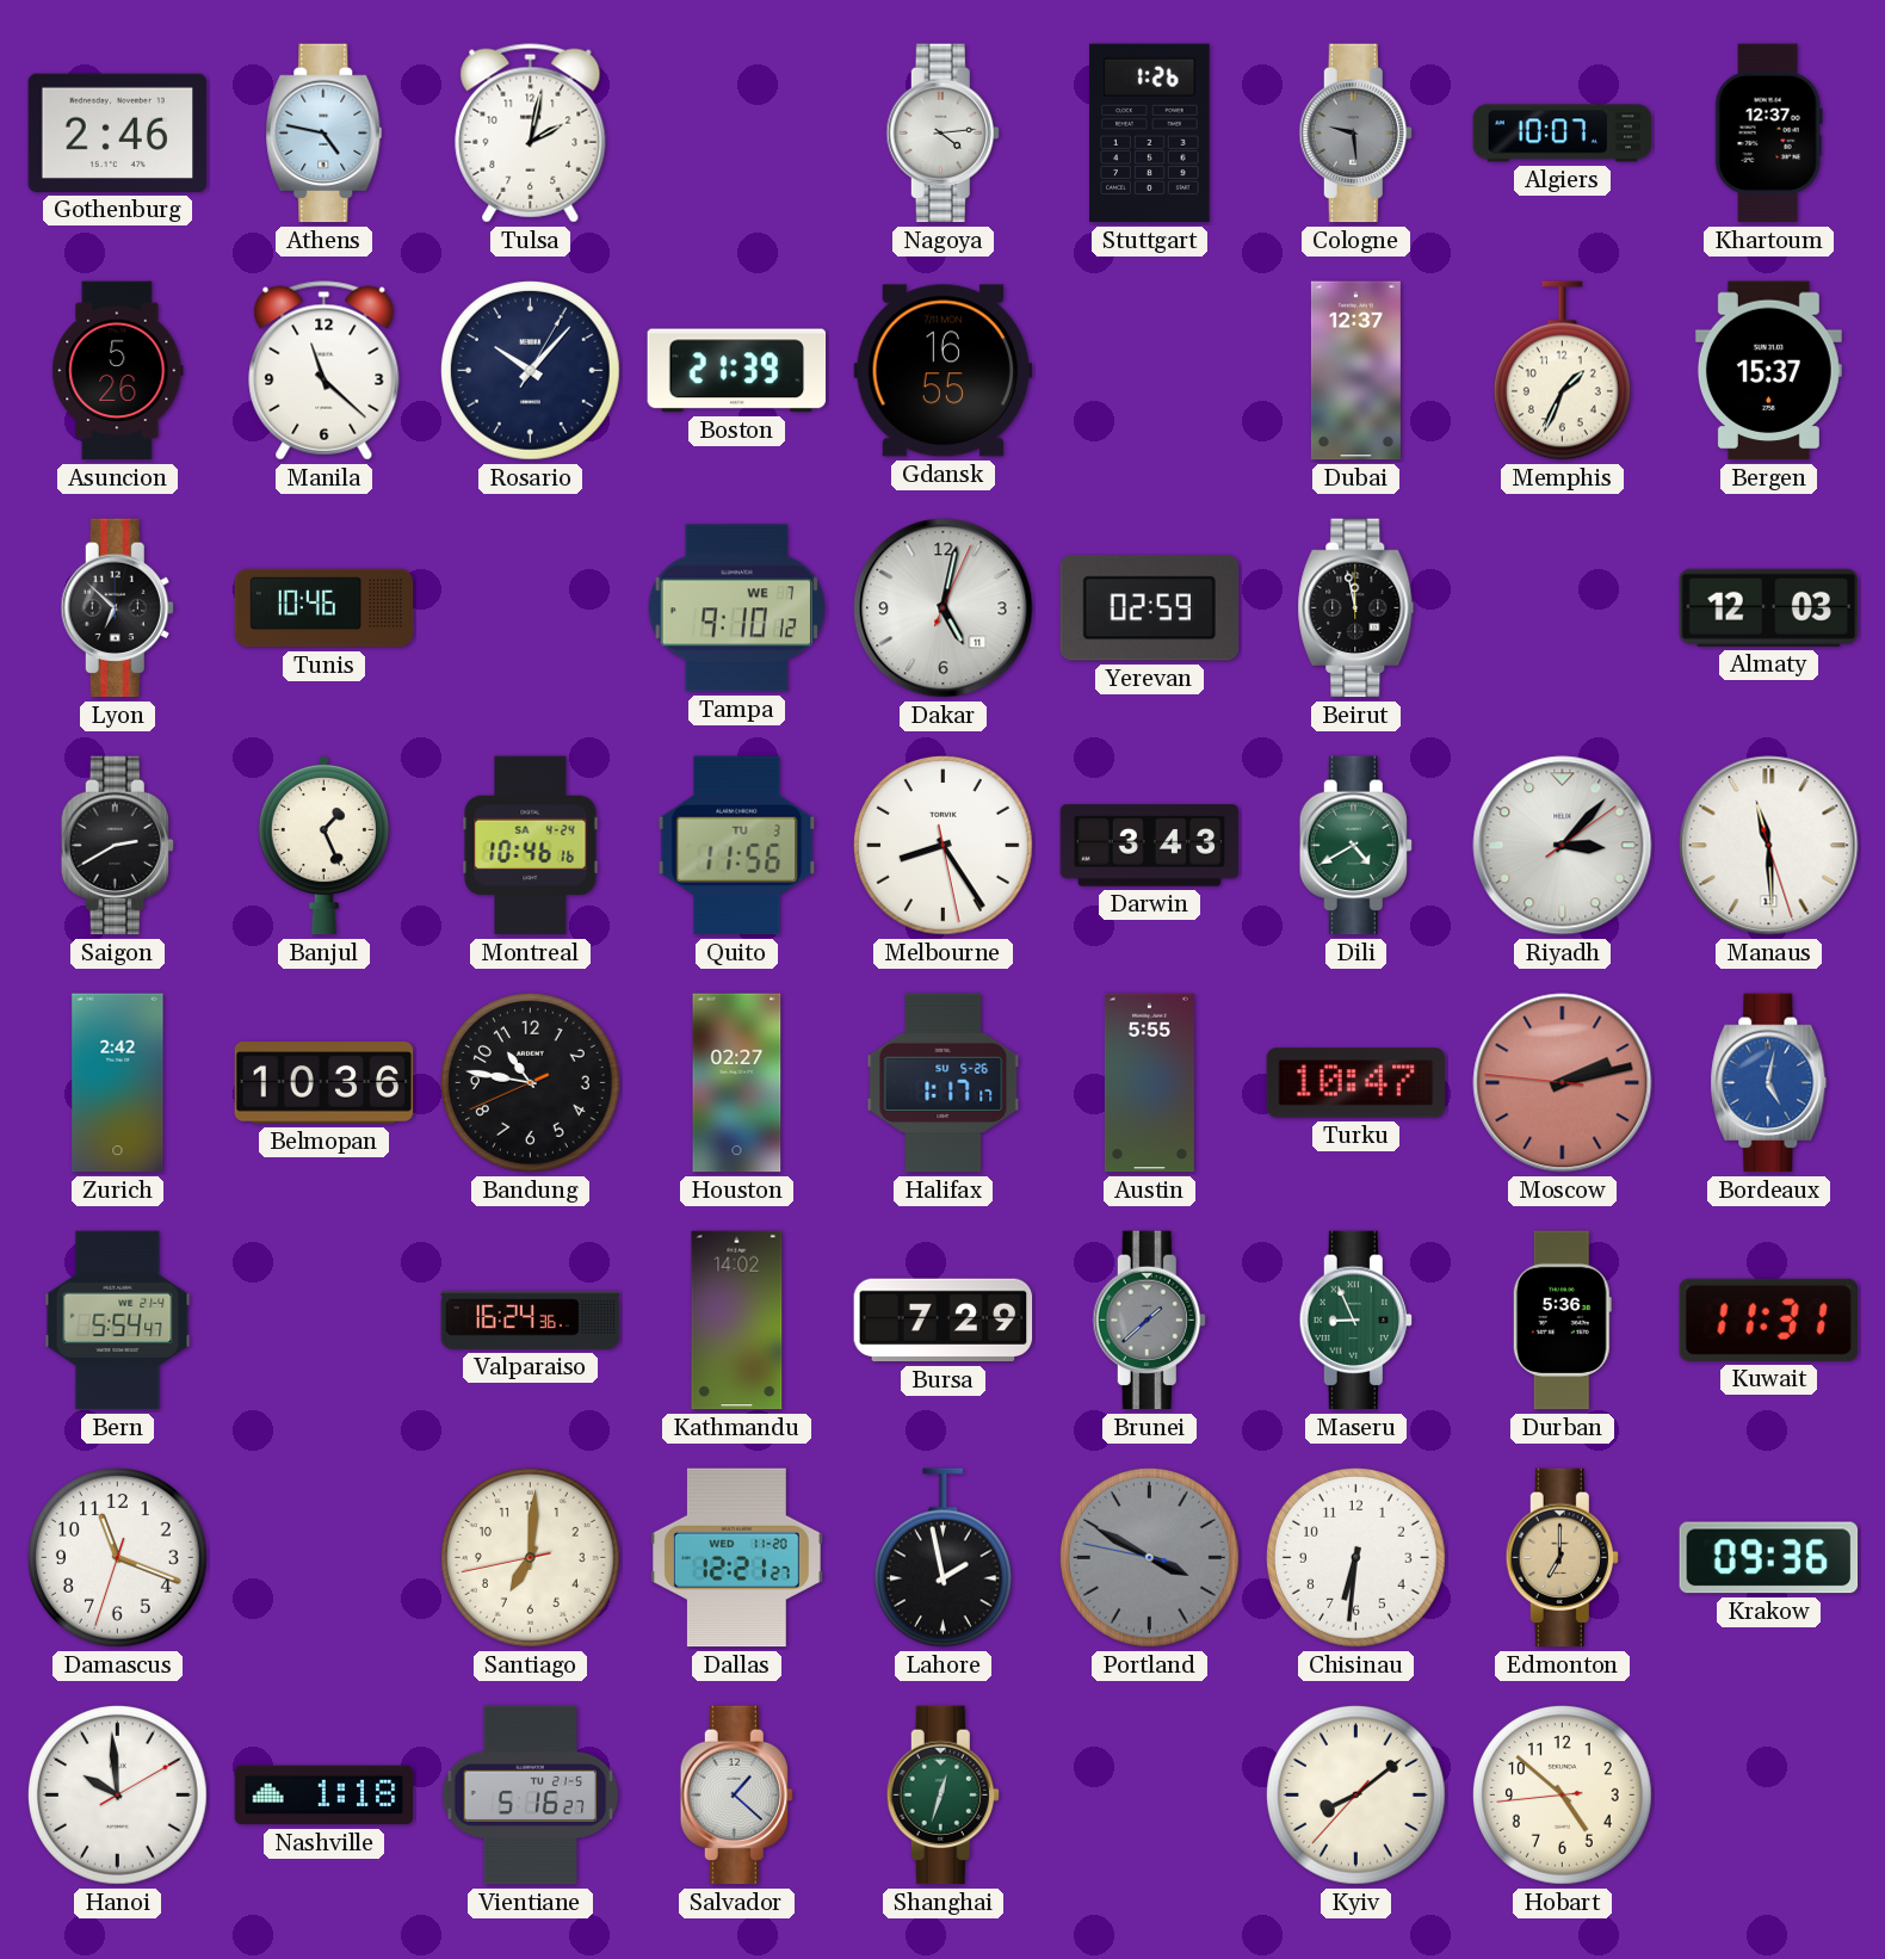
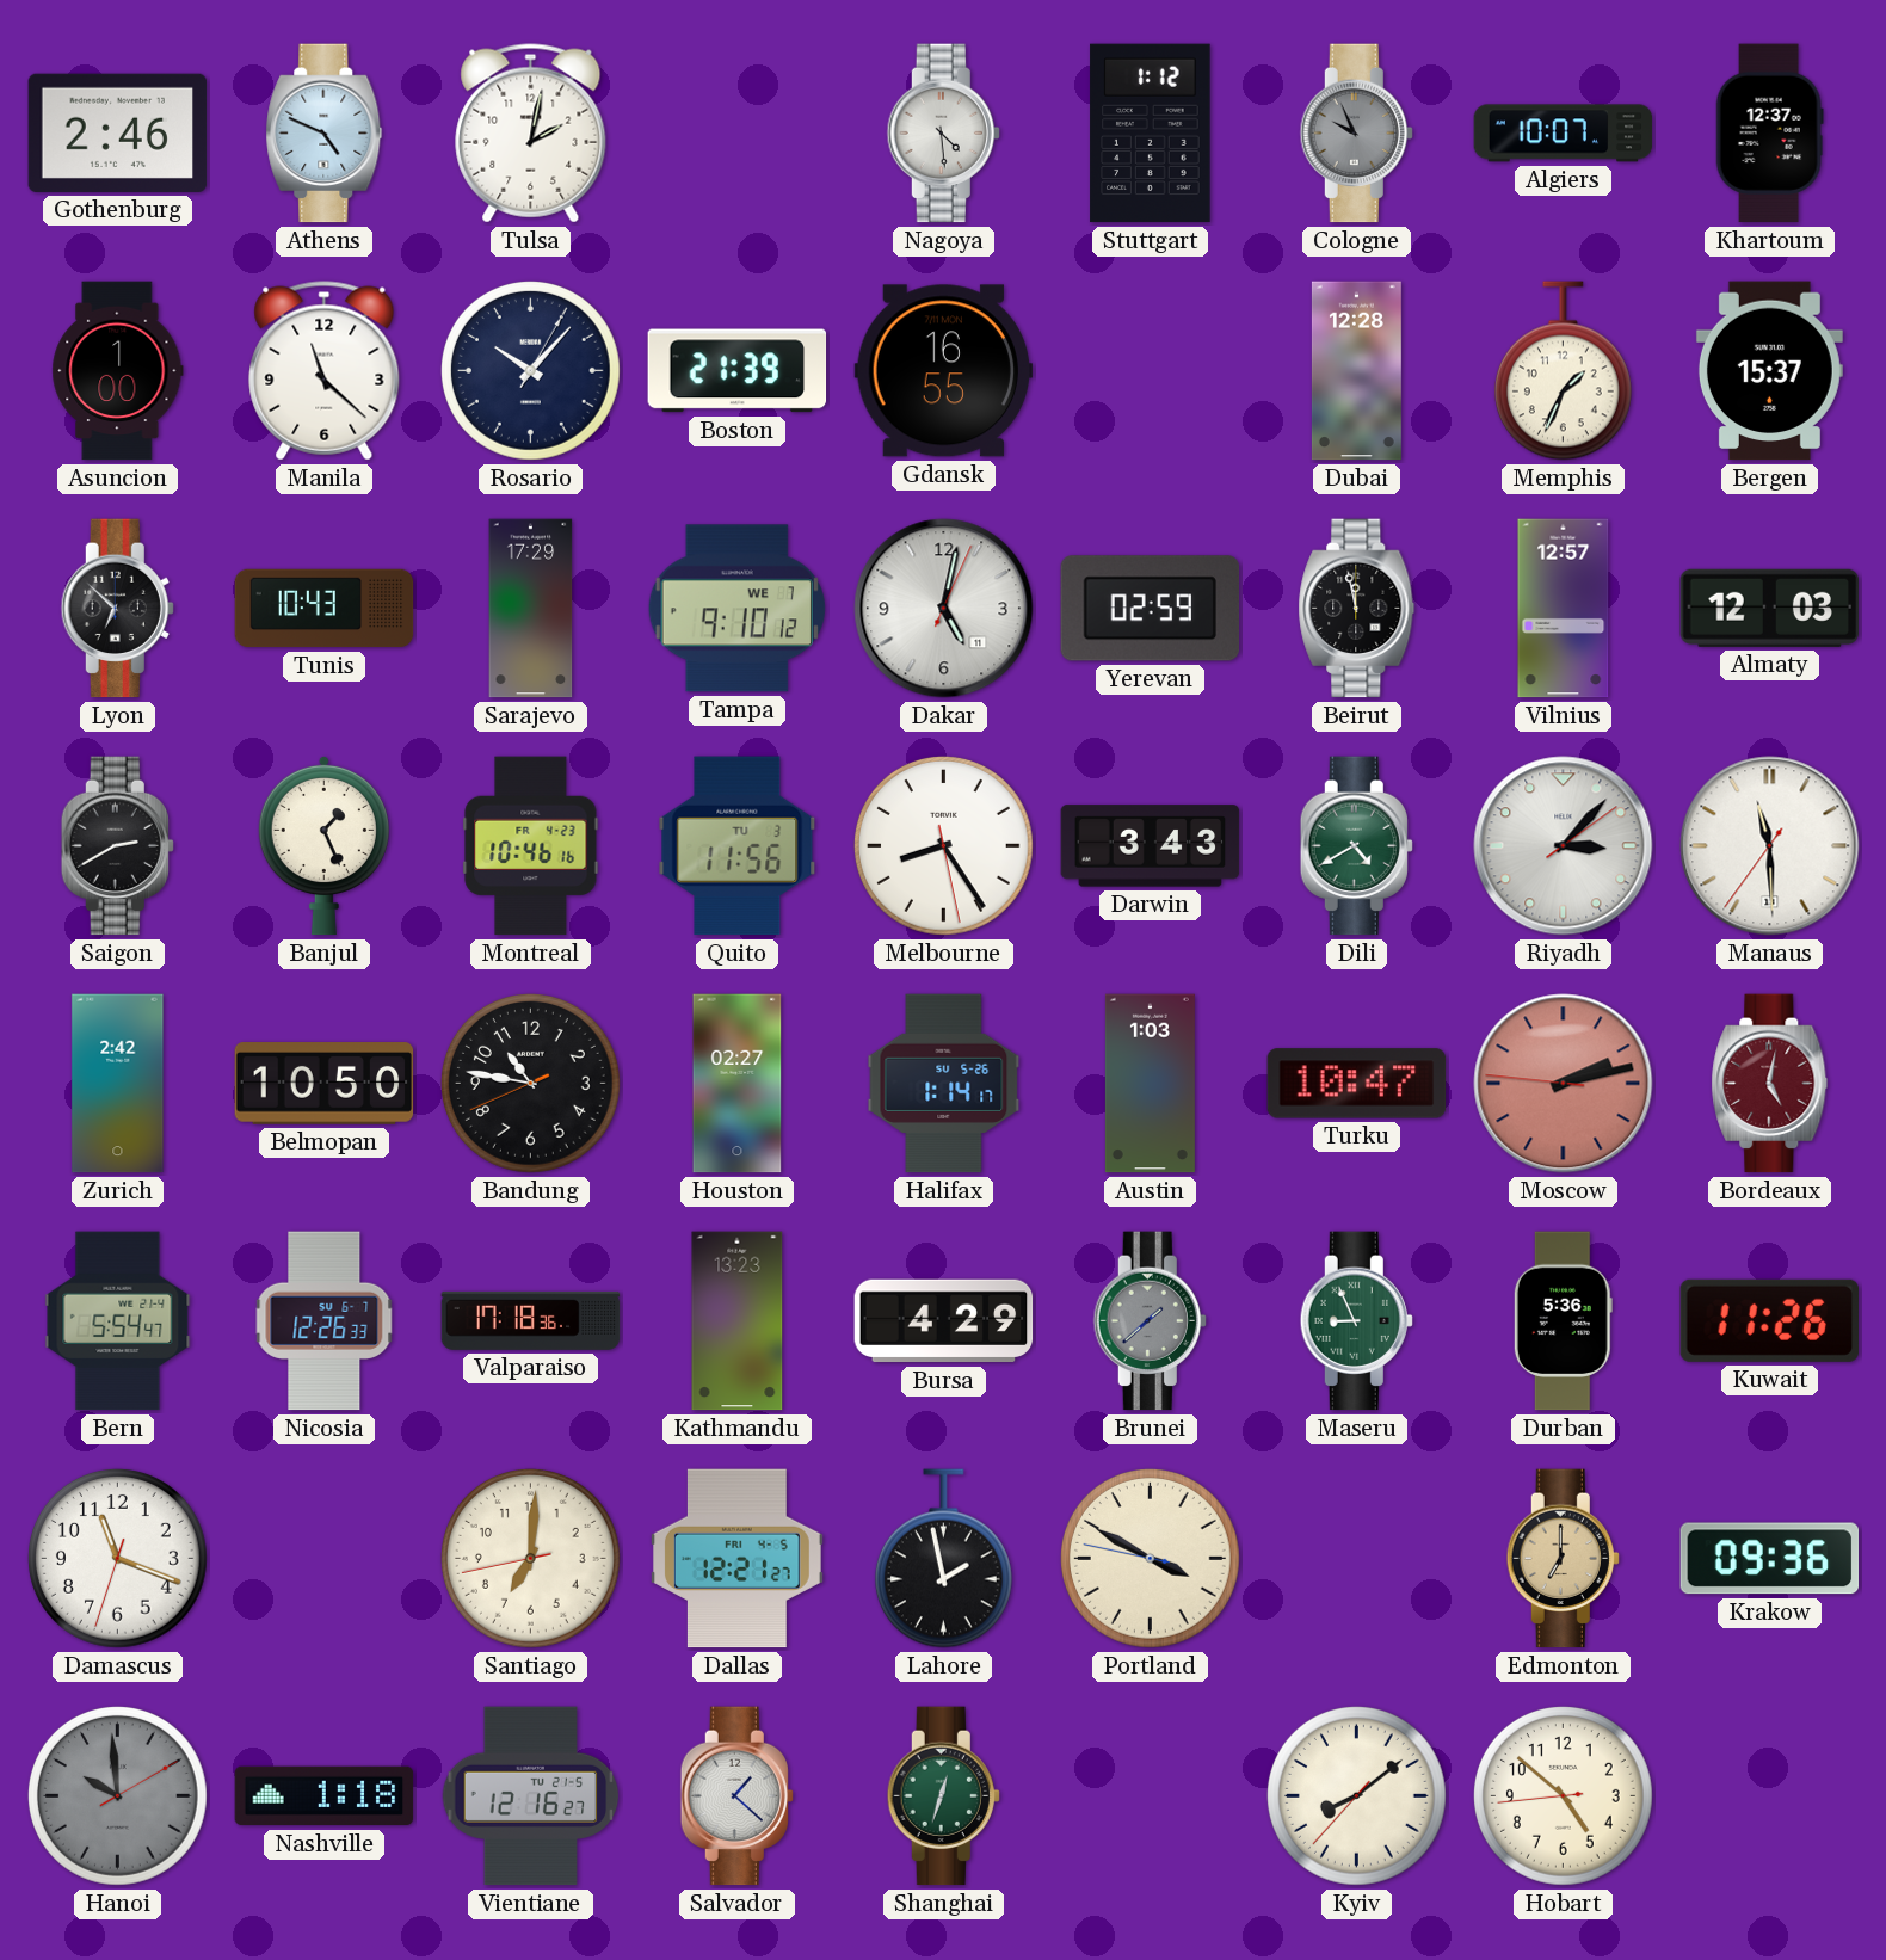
Athens: 4:47 -> 4:49 (325, 134)
Nagoya: 4:14 -> 4:29 (943, 134)
Stuttgart: 1:26 -> 1:12 (1151, 134)
Cologne: 9:29 -> 9:56 (1356, 134)
Asuncion: 5:26 -> 1:00 (118, 371)
Dubai: 12:37 -> 12:28 (1356, 371)
Tunis: 10:46 -> 10:43 (325, 609)
Sarajevo: none -> 17:29 (531, 609)
Vilnius: none -> 12:57 (1564, 609)
Montreal date: SA 4-24 -> FR 4-23 (531, 846)
Manaus: 11:29:27 -> 11:29:36 (1770, 846)
Belmopan: 10:36 -> 10:50 (325, 1084)
Halifax: 1:17 -> 1:14 (944, 1084)
Austin: 5:55 -> 1:03 (1150, 1084)
Bordeaux dial: blue -> burgundy (1770, 1084)
Nicosia: none -> 12:26 (325, 1321)
Valparaiso: 16:24 -> 17:18 (531, 1320)
Kathmandu: 14:02 -> 13:23 (738, 1321)
Bursa: 7:29 -> 4:29 (944, 1321)
Kuwait: 11:31 -> 11:26 (1769, 1320)
Dallas date: WED 11-20 -> FRI 4-5 (736, 1559)
Portland dial: grey -> cream (1150, 1558)
Chisinau: 6:31 -> none (1355, 1557)
Hanoi dial: white -> grey (117, 1795)
Vientiane: 5:16 -> 12:16 (531, 1796)
